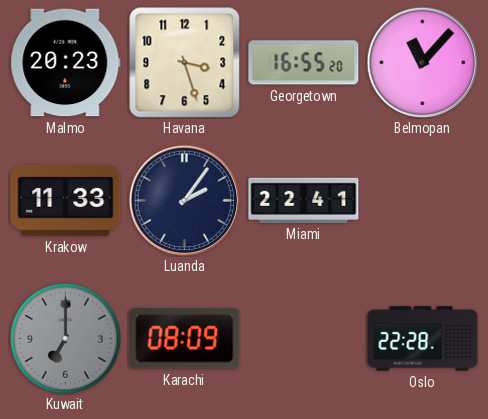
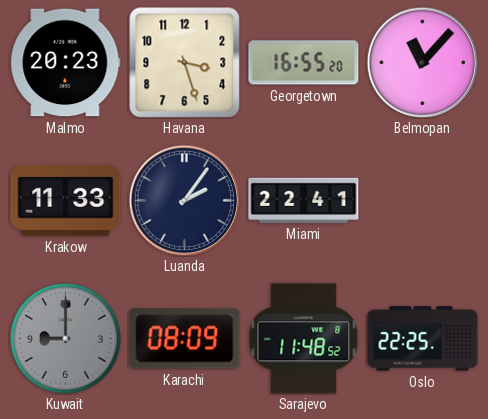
Kuwait: 7:00 -> 9:00 (65, 338)
Sarajevo: none -> 11:48 (304, 339)
Oslo: 22:28 -> 22:25 (423, 339)
